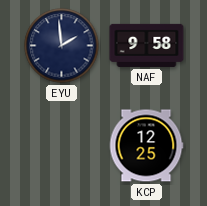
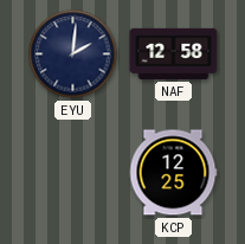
EYU: 1:59 -> 2:01 (73, 54)
NAF: 9:58 -> 12:58 (174, 53)
